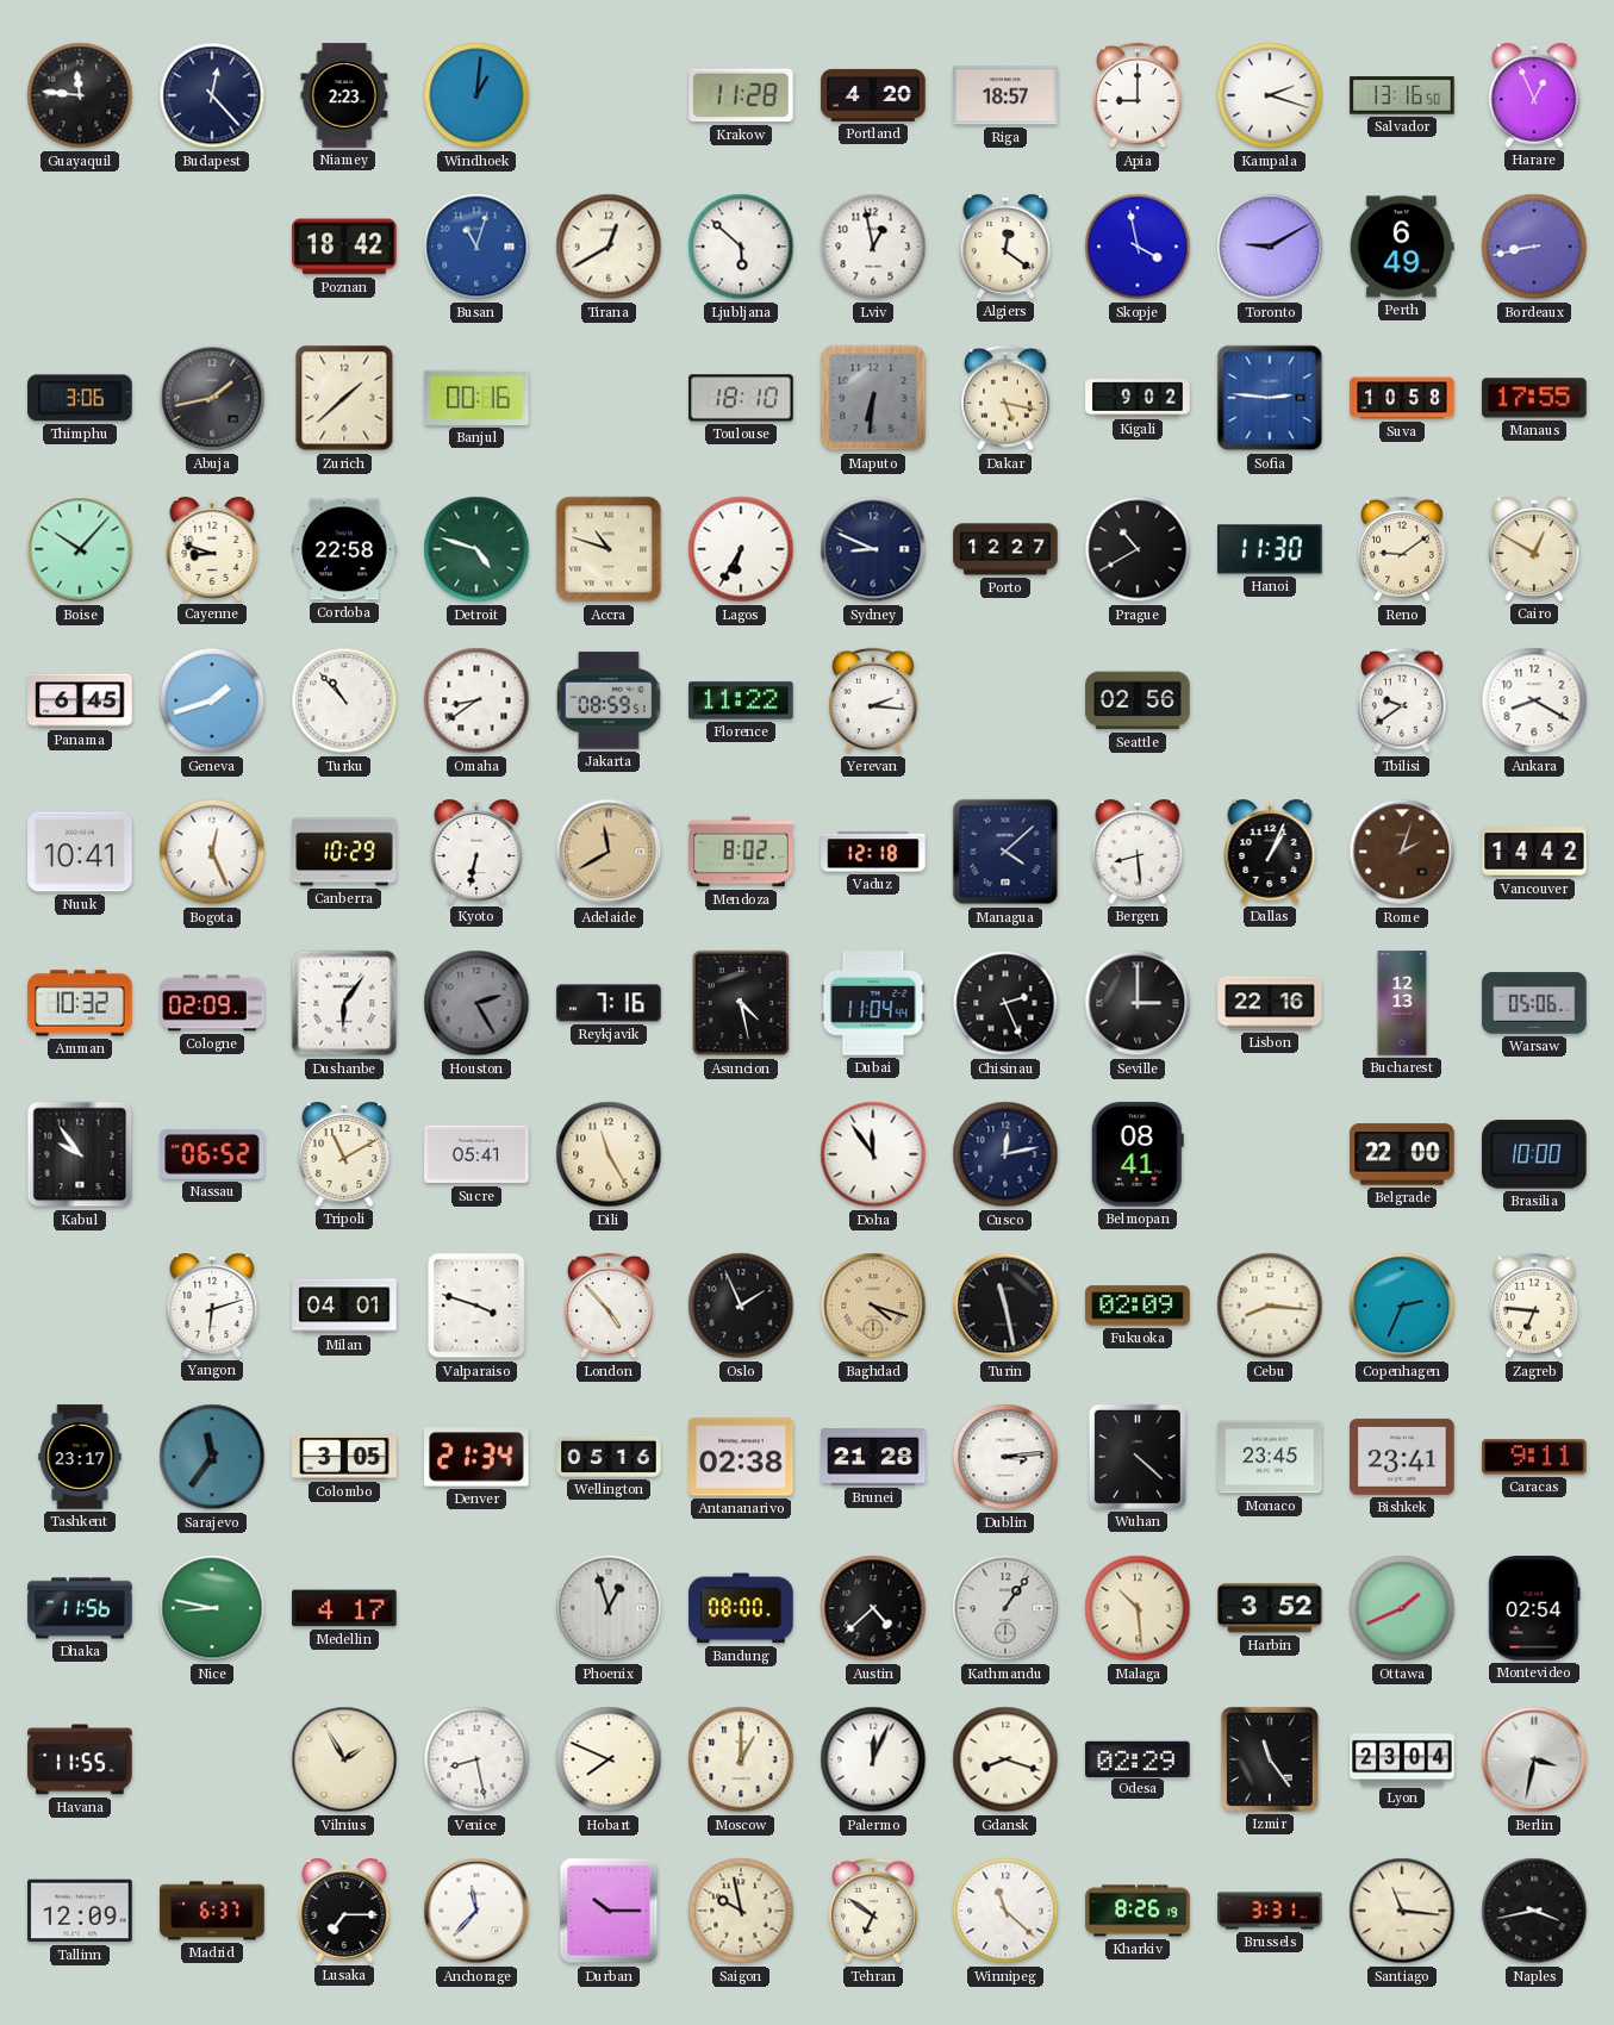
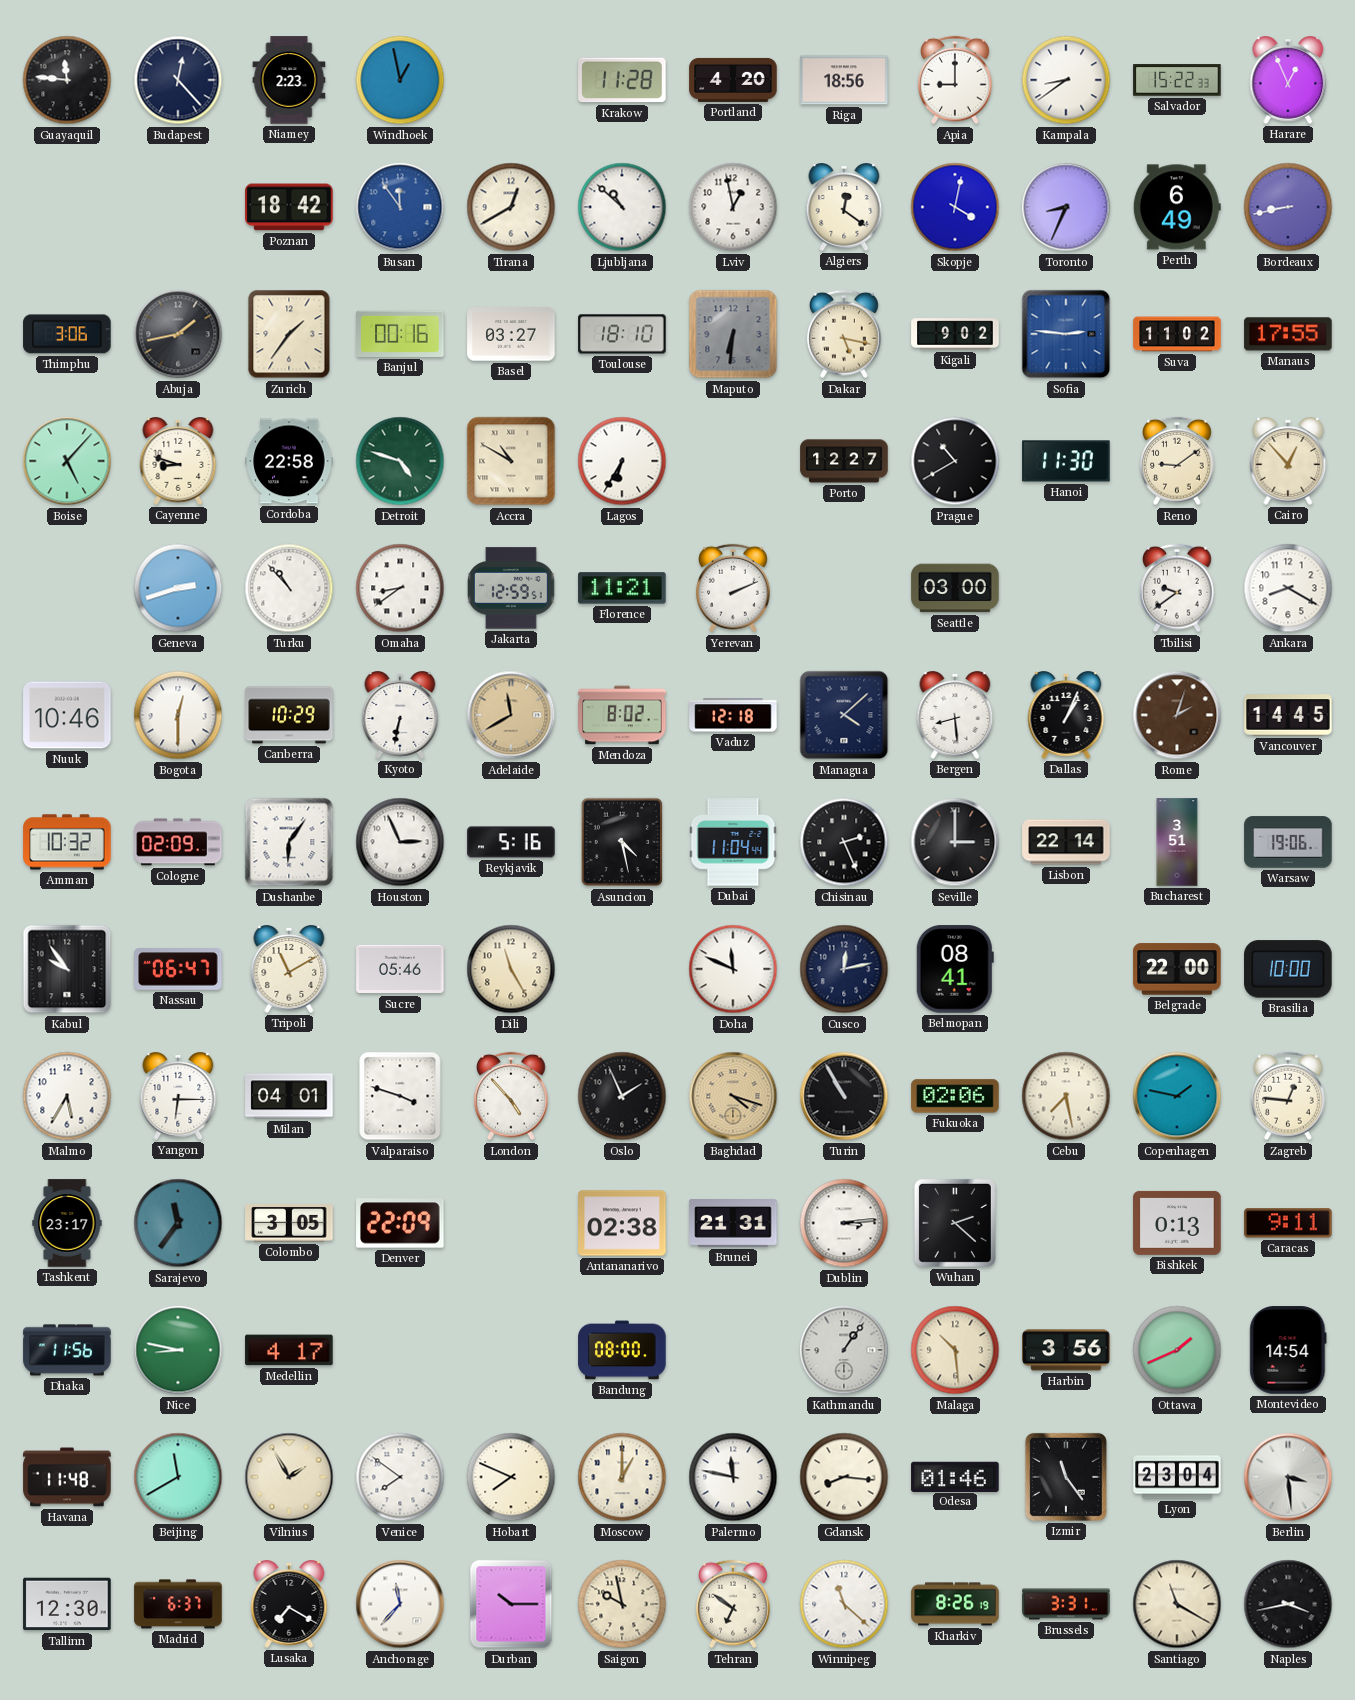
Windhoek: 1:01 -> 12:58 (400, 80)
Riga: 18:57 -> 18:56 (844, 80)
Kampala: 2:18 -> 8:39 (1066, 80)
Salvador: 13:16 -> 15:22 (1177, 80)
Busan: 11:03 -> 11:54 (400, 207)
Ljubljana: 5:52 -> 10:52 (622, 207)
Skopje: 3:58 -> 4:02 (955, 207)
Toronto: 9:10 -> 8:34 (1066, 207)
Zurich: 1:38 -> 1:36 (289, 334)
Basel: none -> 03:27 (511, 334)
Suva: 10:58 -> 11:02 (1177, 334)
Boise: 10:07 -> 5:07 (67, 461)
Accra: 10:48 -> 10:50 (511, 461)
Sydney: 8:49 -> none (873, 549)
Cairo: 12:50 -> 12:53 (1288, 462)
Panama: 6:45 -> none (80, 700)
Geneva: 1:42 -> 2:42 (178, 588)
Jakarta: 08:59 -> 12:59 (512, 588)
Florence: 11:22 -> 11:21 (622, 588)
Yerevan: 2:16 -> 2:11 (733, 588)
Seattle: 02:56 -> 03:00 (955, 588)
Nuuk: 10:41 -> 10:46 (67, 715)
Bogota: 12:26 -> 12:30 (178, 715)
Vancouver: 14:42 -> 14:45 (1288, 715)
Houston: 2:25 -> 2:56 (400, 842)
Houston dial: grey -> white (400, 842)
Reykjavik: 7:16 -> 5:16 (511, 842)
Lisbon: 22:16 -> 22:14 (1066, 842)
Bucharest: 12:13 -> 3:51 (1177, 842)
Warsaw: 05:06 -> 19:06 (1288, 842)
Nassau: 06:52 -> 06:47 (178, 969)
Sucre: 05:41 -> 05:46 (400, 969)
Doha: 11:54 -> 11:49 (733, 969)
Malmo: none -> 5:35 (67, 1096)
Yangon: 6:12 -> 6:15 (178, 1097)
Turin: 11:28 -> 10:55 (844, 1096)
Fukuoka: 02:09 -> 02:06 (955, 1096)
Cebu: 8:16 -> 7:28 (1066, 1096)
Copenhagen: 2:34 -> 1:47 (1177, 1096)
Zagreb: 6:46 -> 12:46 (1288, 1096)
Denver: 21:34 -> 22:09 (400, 1223)
Wellington: 05:16 -> none (609, 1457)
Brunei: 21:28 -> 21:31 (733, 1224)
Wuhan: 4:22 -> 2:22 (955, 1223)
Monaco: 23:45 -> none (1270, 1457)
Bishkek: 23:41 -> 0:13 (1177, 1223)
Phoenix: 12:57 -> none (609, 1608)
Austin: 4:38 -> none (873, 1608)
Harbin: 3:52 -> 3:56 (1066, 1350)
Montevideo: 02:54 -> 14:54 (1288, 1350)
Havana: 11:55 -> 11:48 (67, 1477)
Beijing: none -> 11:40 (178, 1477)
Venice: 8:28 -> 7:51 (400, 1477)
Palermo: 12:04 -> 11:47 (733, 1477)
Gdansk: 8:18 -> 8:16 (844, 1477)
Odesa: 02:29 -> 01:46 (955, 1476)
Berlin: 3:32 -> 3:29 (1288, 1477)
Tallinn: 12:09 -> 12:30 (67, 1604)
Lusaka: 7:15 -> 7:20 (289, 1605)
Santiago: 11:16 -> 11:20 (1177, 1604)
